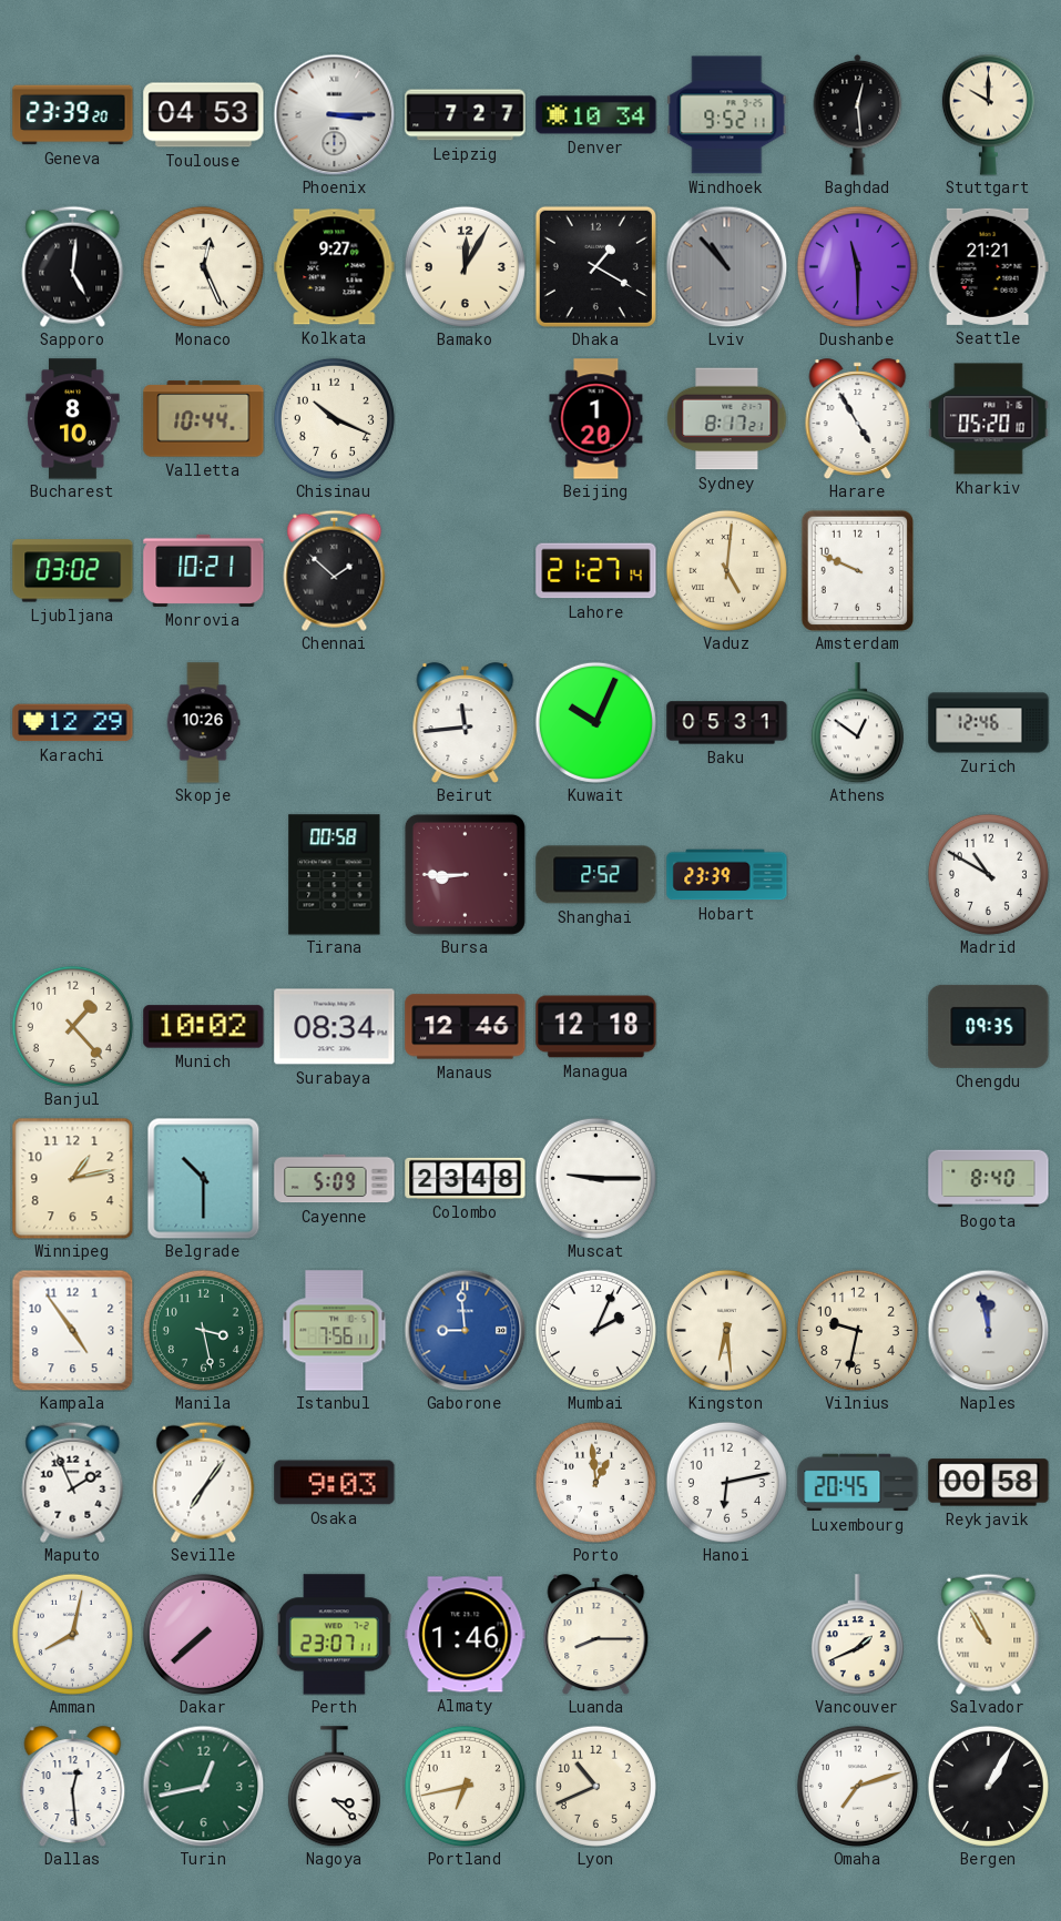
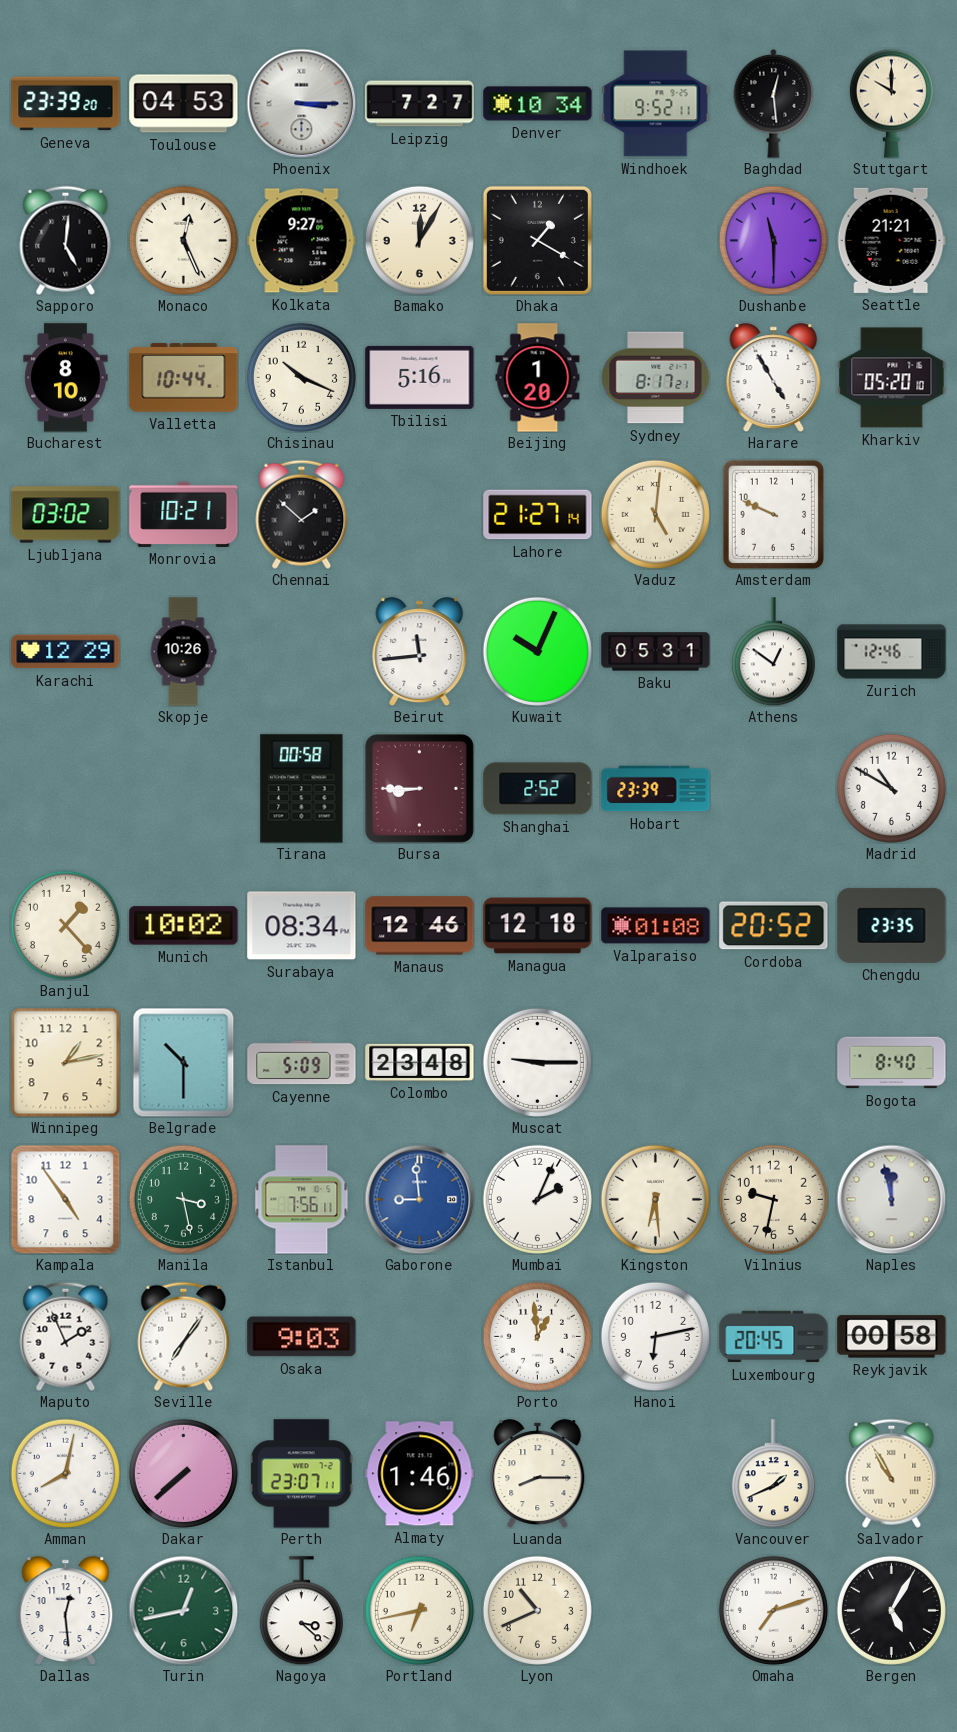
Lviv: 10:53 -> none (726, 266)
Tbilisi: none -> 5:16 (420, 377)
Valparaiso: none -> 01:08 (656, 926)
Cordoba: none -> 20:52 (774, 926)
Chengdu: 09:35 -> 23:35 (892, 925)
Bergen: 1:05 -> 5:05 (891, 1610)
